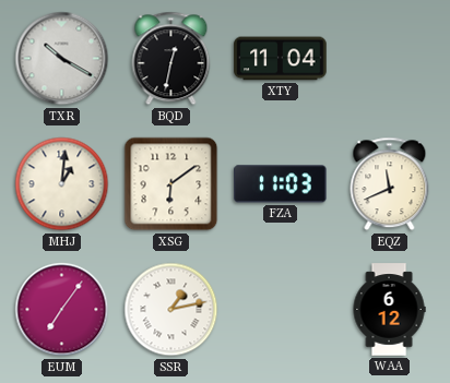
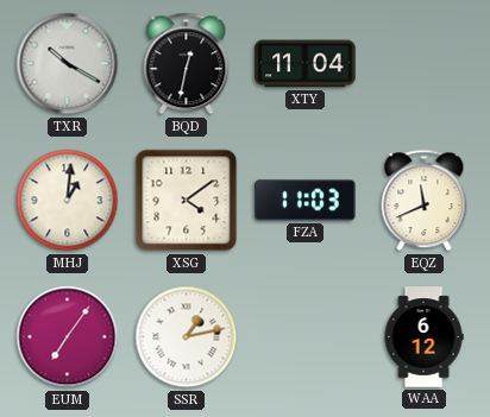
XSG: 6:09 -> 4:09 (187, 201)
